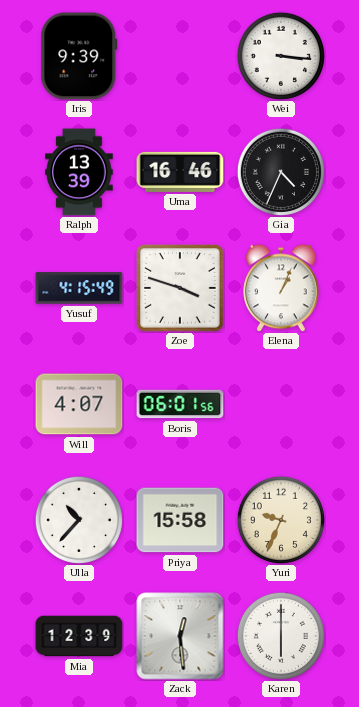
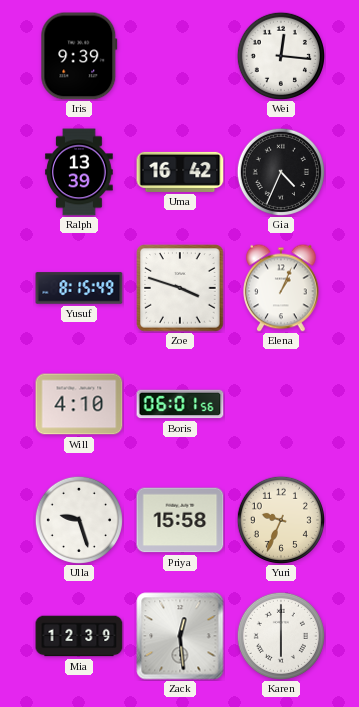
Wei: 3:16 -> 12:16 (281, 56)
Uma: 16:46 -> 16:42 (180, 172)
Yusuf: 4:15 -> 8:15 (79, 288)
Will: 4:07 -> 4:10 (79, 404)
Ulla: 10:37 -> 9:27 (79, 520)
